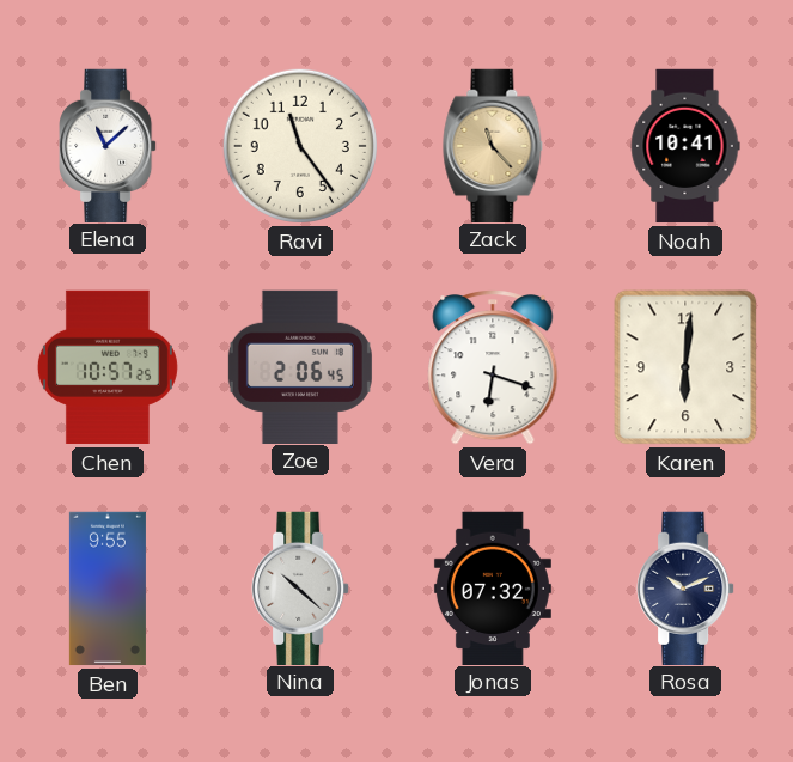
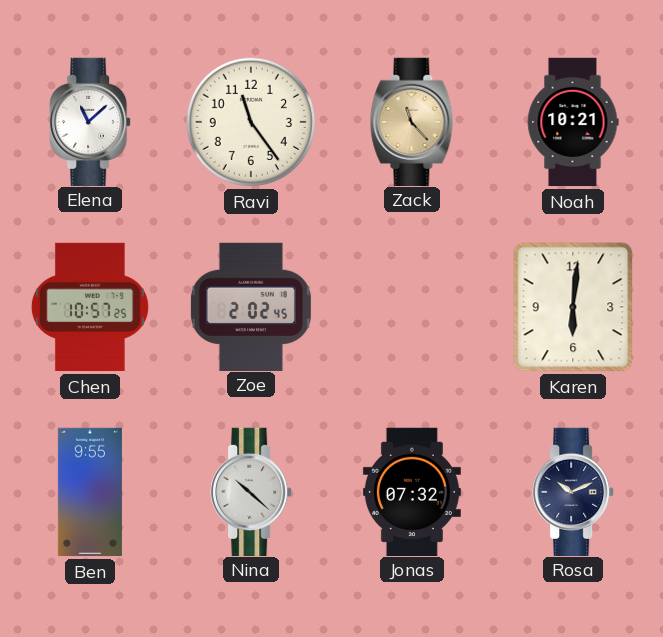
Noah: 10:41 -> 10:21 (573, 122)
Zoe: 2:06 -> 2:02 (251, 306)
Vera: 6:18 -> none (493, 367)
